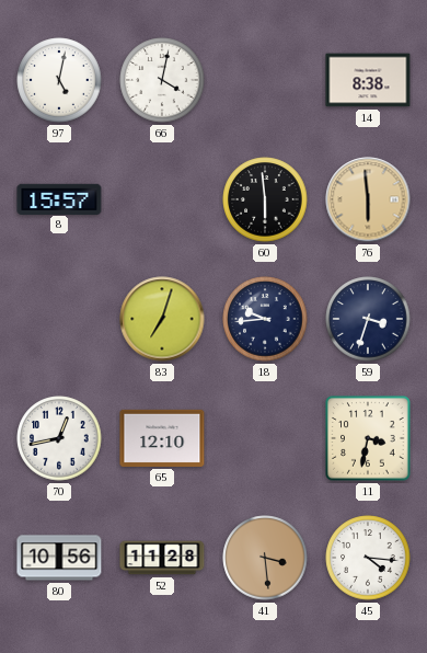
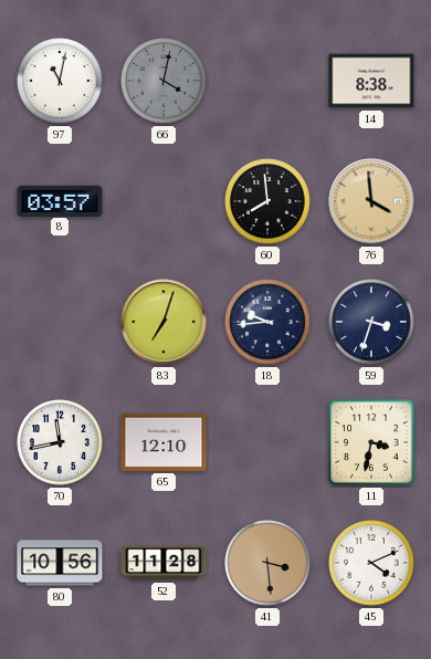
97: 5:02 -> 11:02 (60, 81)
66 dial: white -> grey (164, 81)
8: 15:57 -> 03:57 (60, 200)
60: 5:59 -> 7:59 (267, 201)
76: 5:59 -> 3:59 (371, 201)
70: 12:43 -> 11:43 (60, 442)
45: 4:16 -> 4:11 (371, 563)
